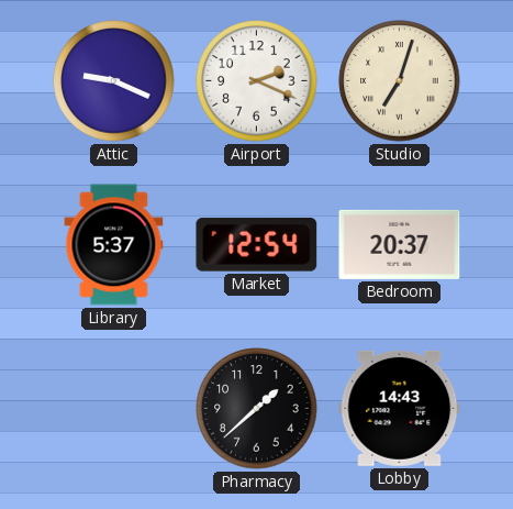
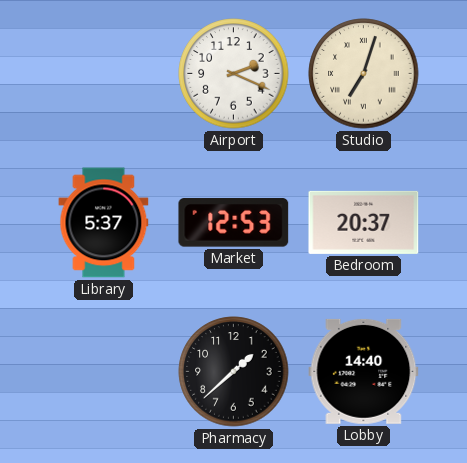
Attic: 9:19 -> none (114, 81)
Market: 12:54 -> 12:53 (234, 223)
Lobby: 14:43 -> 14:40 (364, 371)
